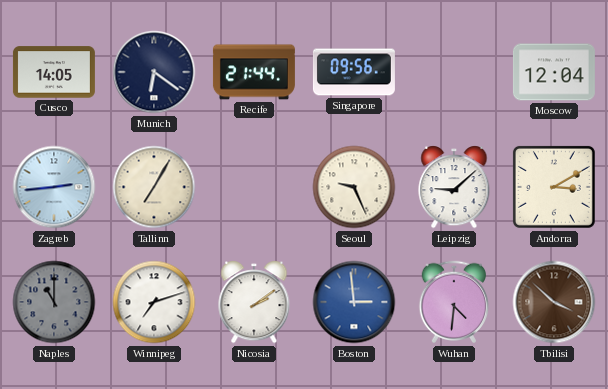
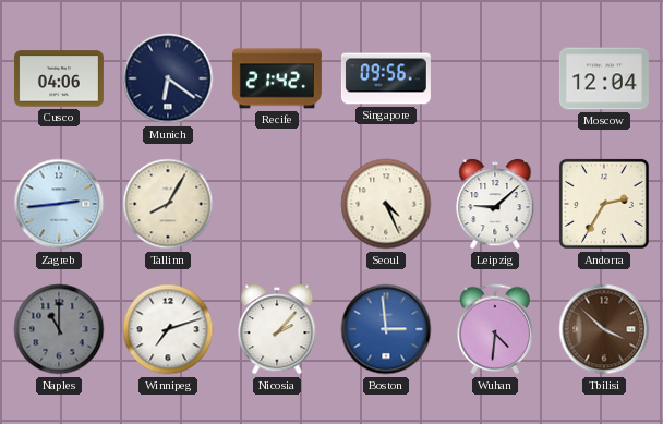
Cusco: 14:05 -> 04:06 (59, 78)
Recife: 21:44 -> 21:42 (277, 78)
Tallinn: 7:05 -> 8:05 (168, 204)
Seoul: 9:26 -> 4:26 (386, 204)
Andorra: 3:10 -> 2:35 (604, 204)
Nicosia: 2:09 -> 2:07 (277, 329)
